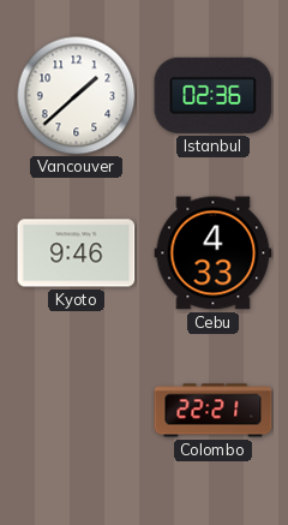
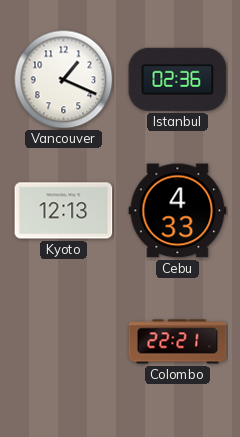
Vancouver: 1:38 -> 1:19 (64, 80)
Kyoto: 9:46 -> 12:13 (64, 211)
